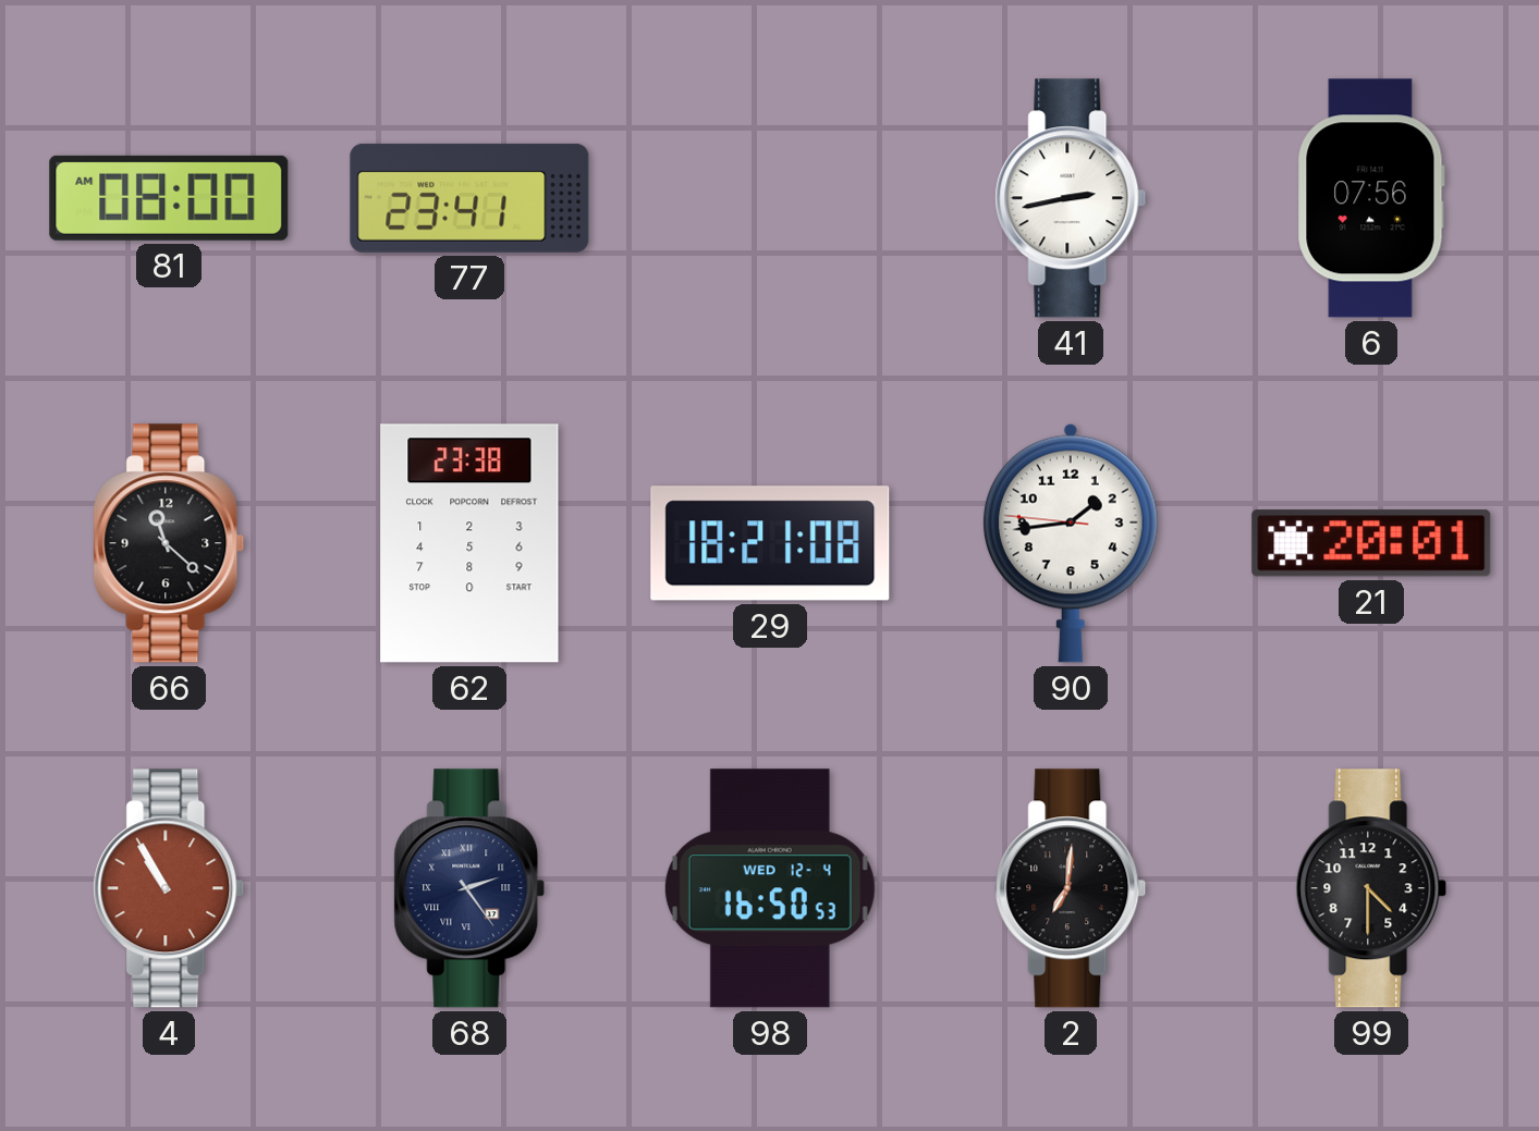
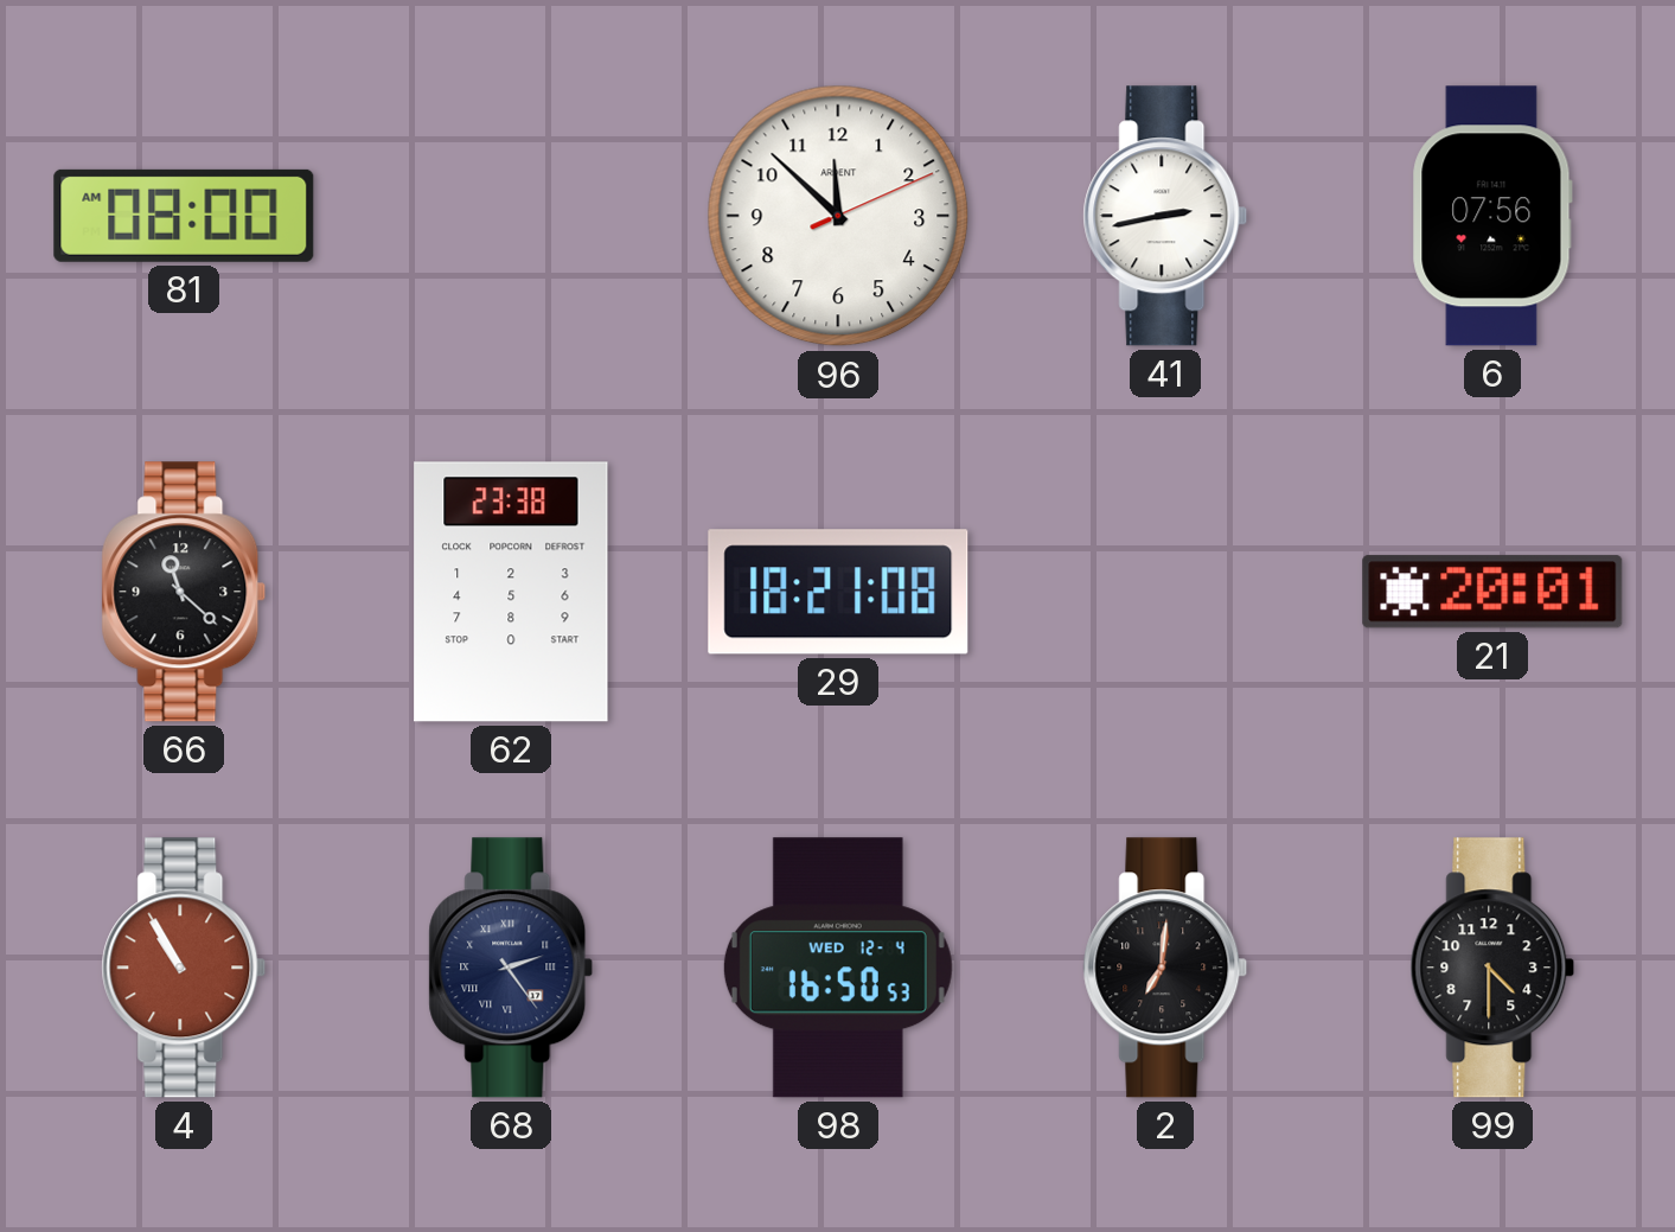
77: 23:41 -> none (469, 198)
96: none -> 11:52 (838, 216)
90: 1:43 -> none (1071, 543)
